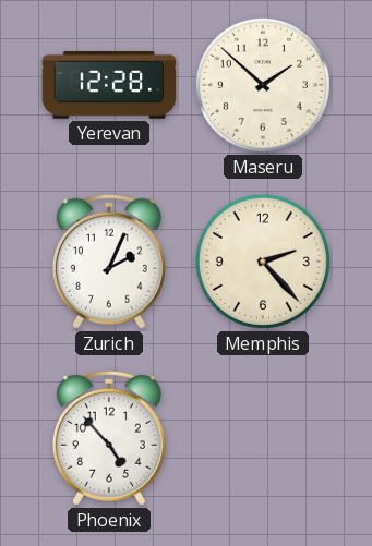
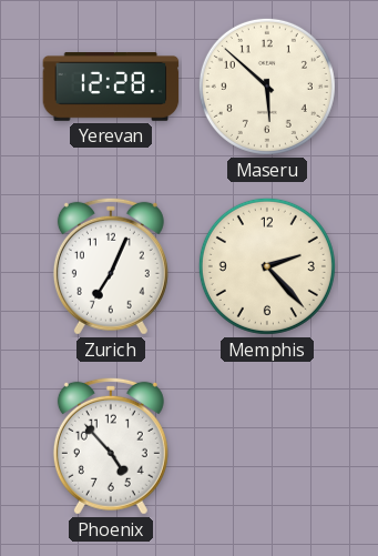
Maseru: 1:52 -> 5:52 (267, 87)
Zurich: 2:04 -> 7:04 (111, 266)
